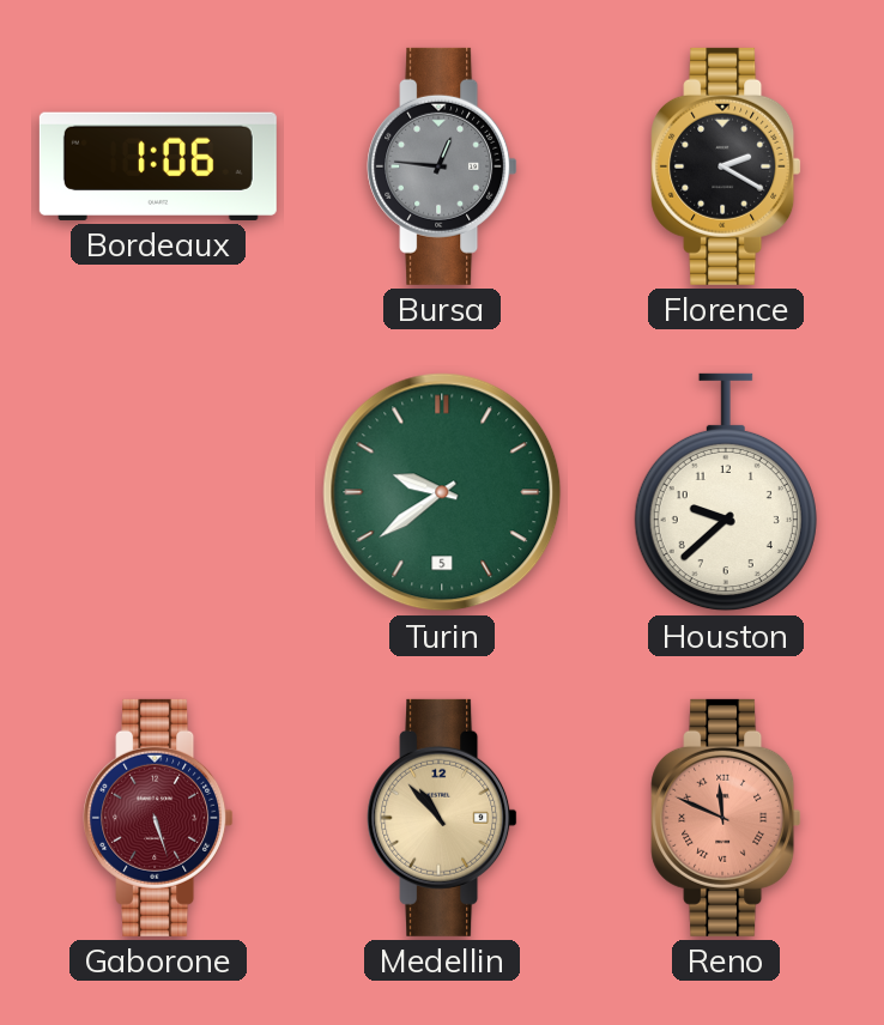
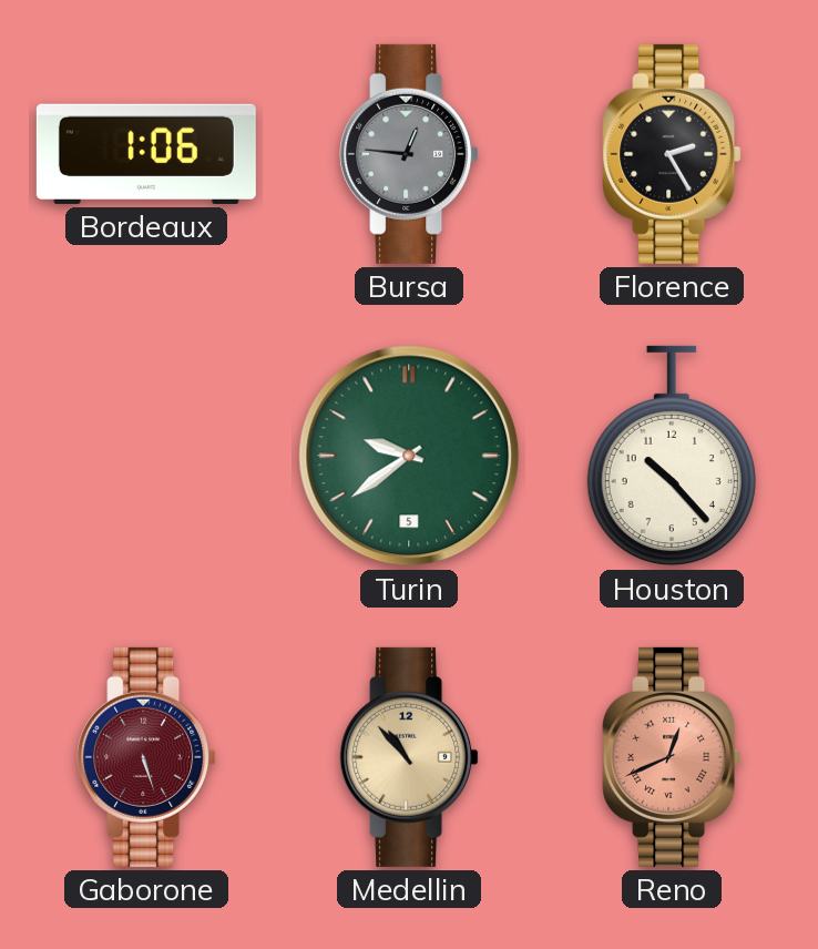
Florence: 2:20 -> 2:25 (672, 154)
Houston: 9:38 -> 10:23 (672, 456)
Reno: 11:49 -> 12:41 (672, 757)
